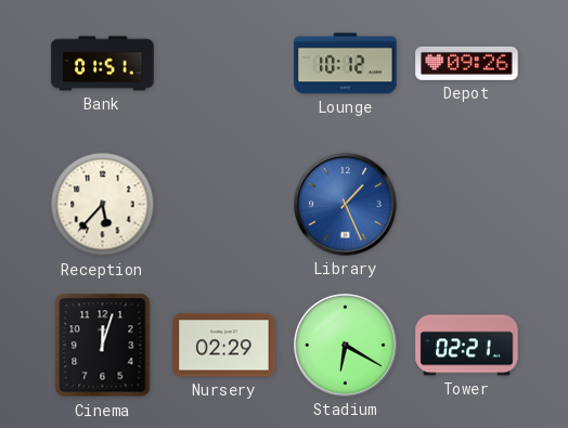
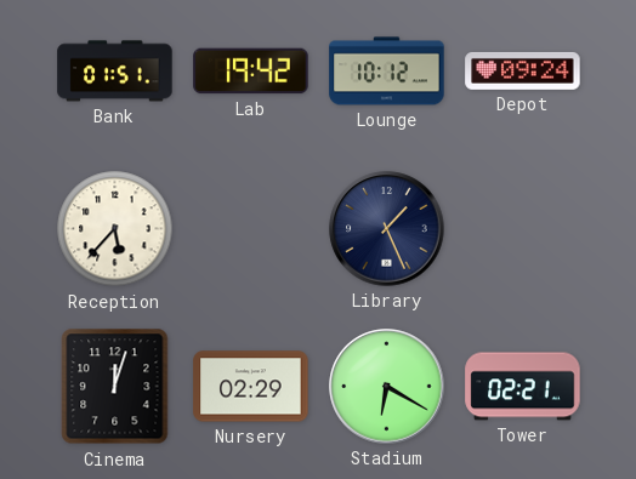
Lab: none -> 19:42 (251, 72)
Depot: 09:26 -> 09:24 (523, 70)
Library dial: blue -> navy (387, 229)
